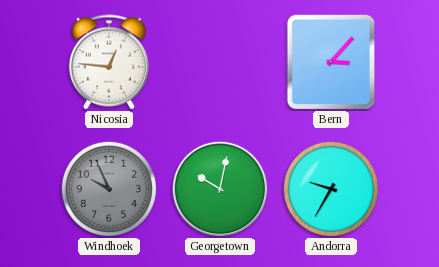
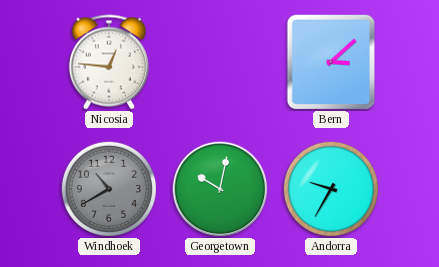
Bern: 3:07 -> 3:08 (331, 62)
Windhoek: 9:56 -> 10:40 (108, 188)
